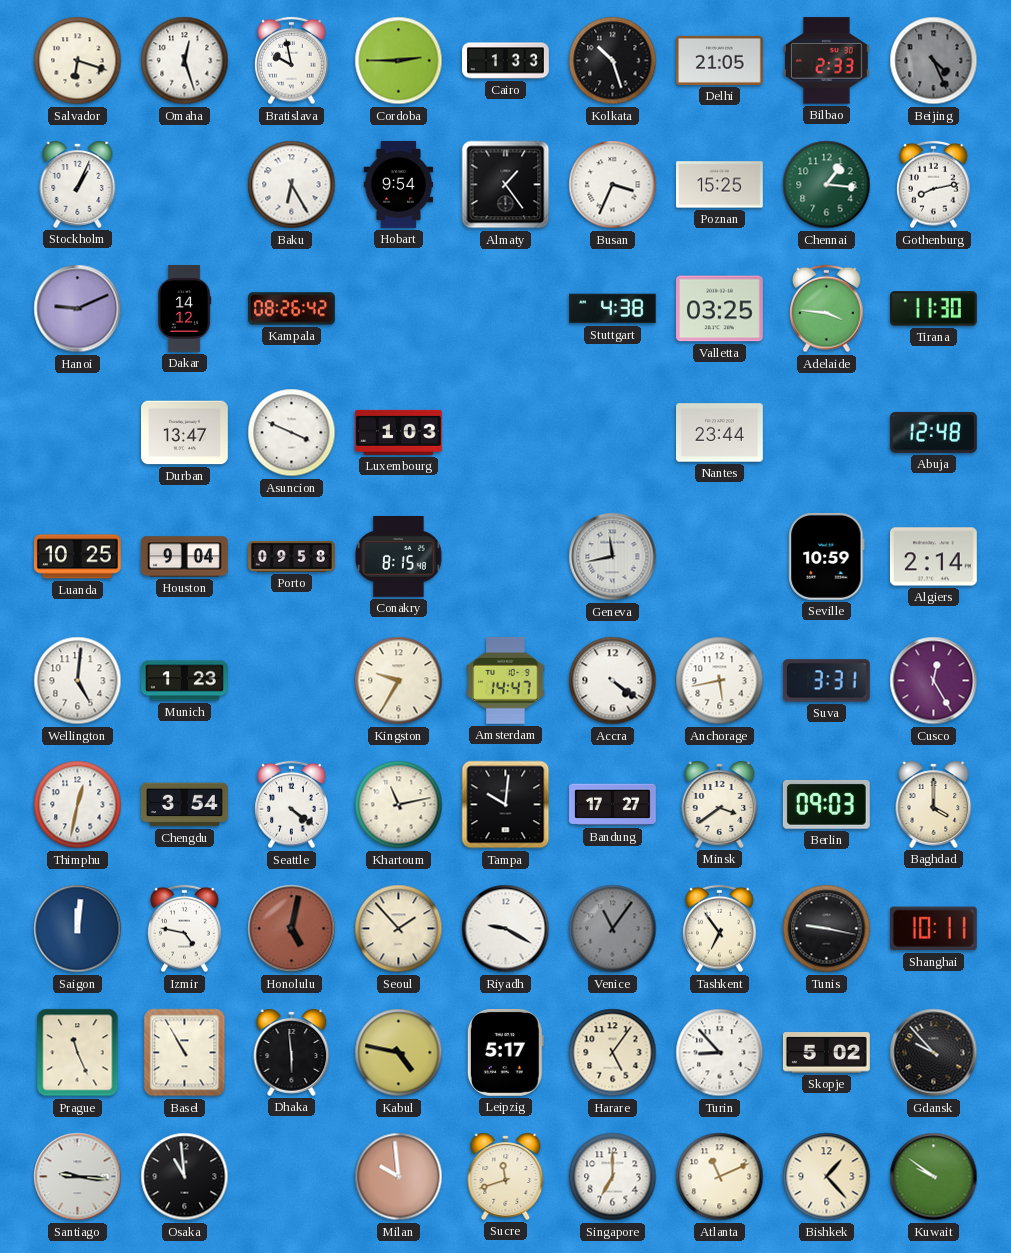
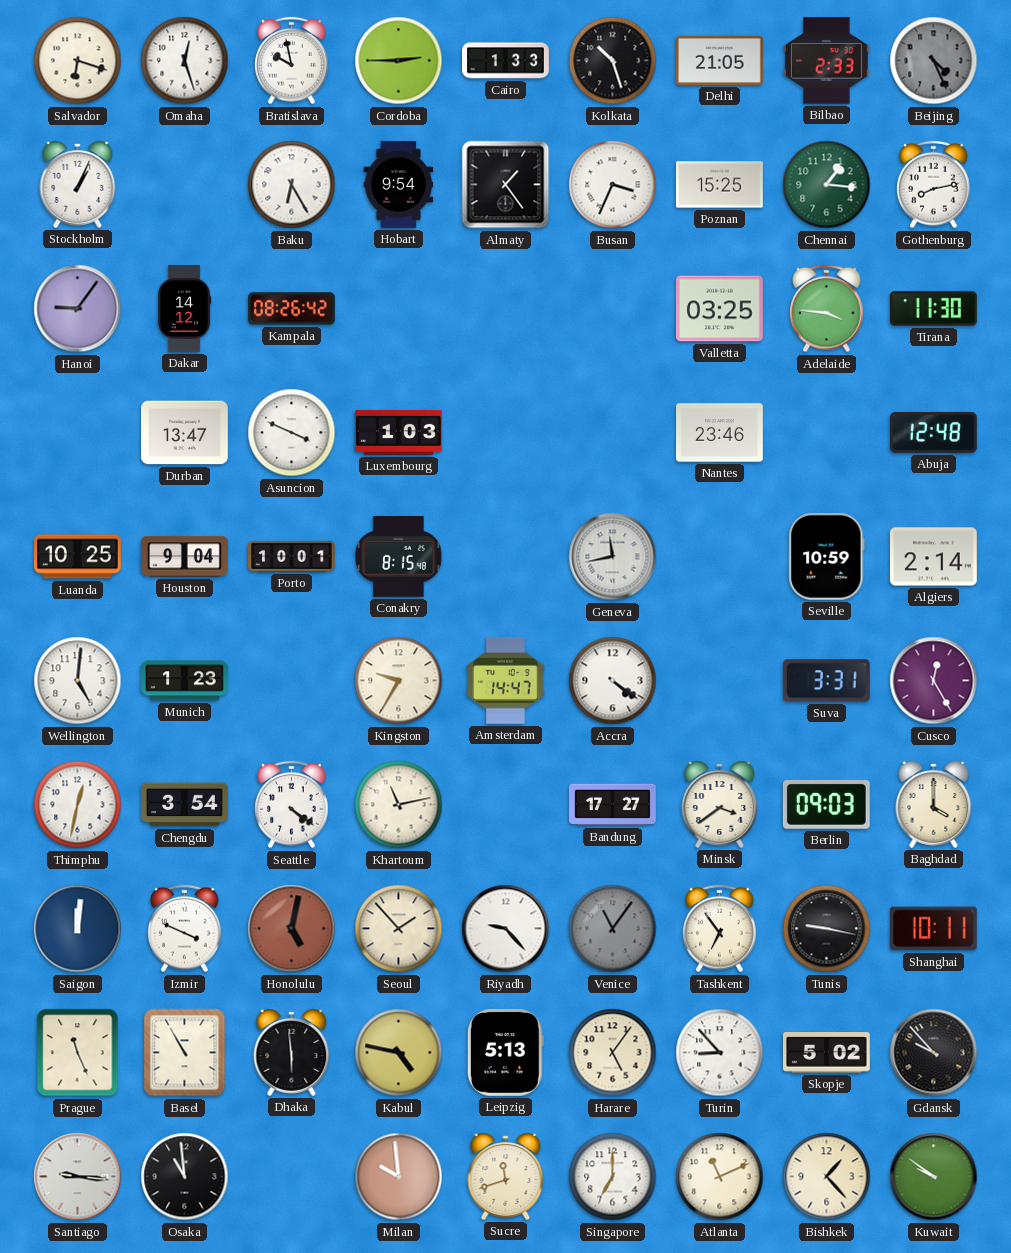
Hanoi: 9:11 -> 9:06 (78, 309)
Stuttgart: 4:38 -> none (612, 309)
Nantes: 23:44 -> 23:46 (720, 433)
Porto: 09:58 -> 10:01 (292, 556)
Anchorage: 5:43 -> none (720, 681)
Tampa: 10:01 -> none (506, 805)
Izmir: 4:47 -> 3:49 (185, 929)
Riyadh: 9:20 -> 9:23 (506, 929)
Leipzig: 5:17 -> 5:13 (505, 1052)
